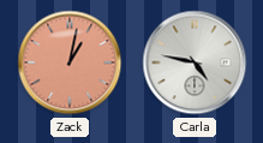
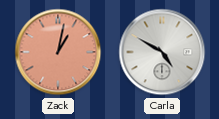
Carla: 4:47 -> 4:50 (162, 52)
